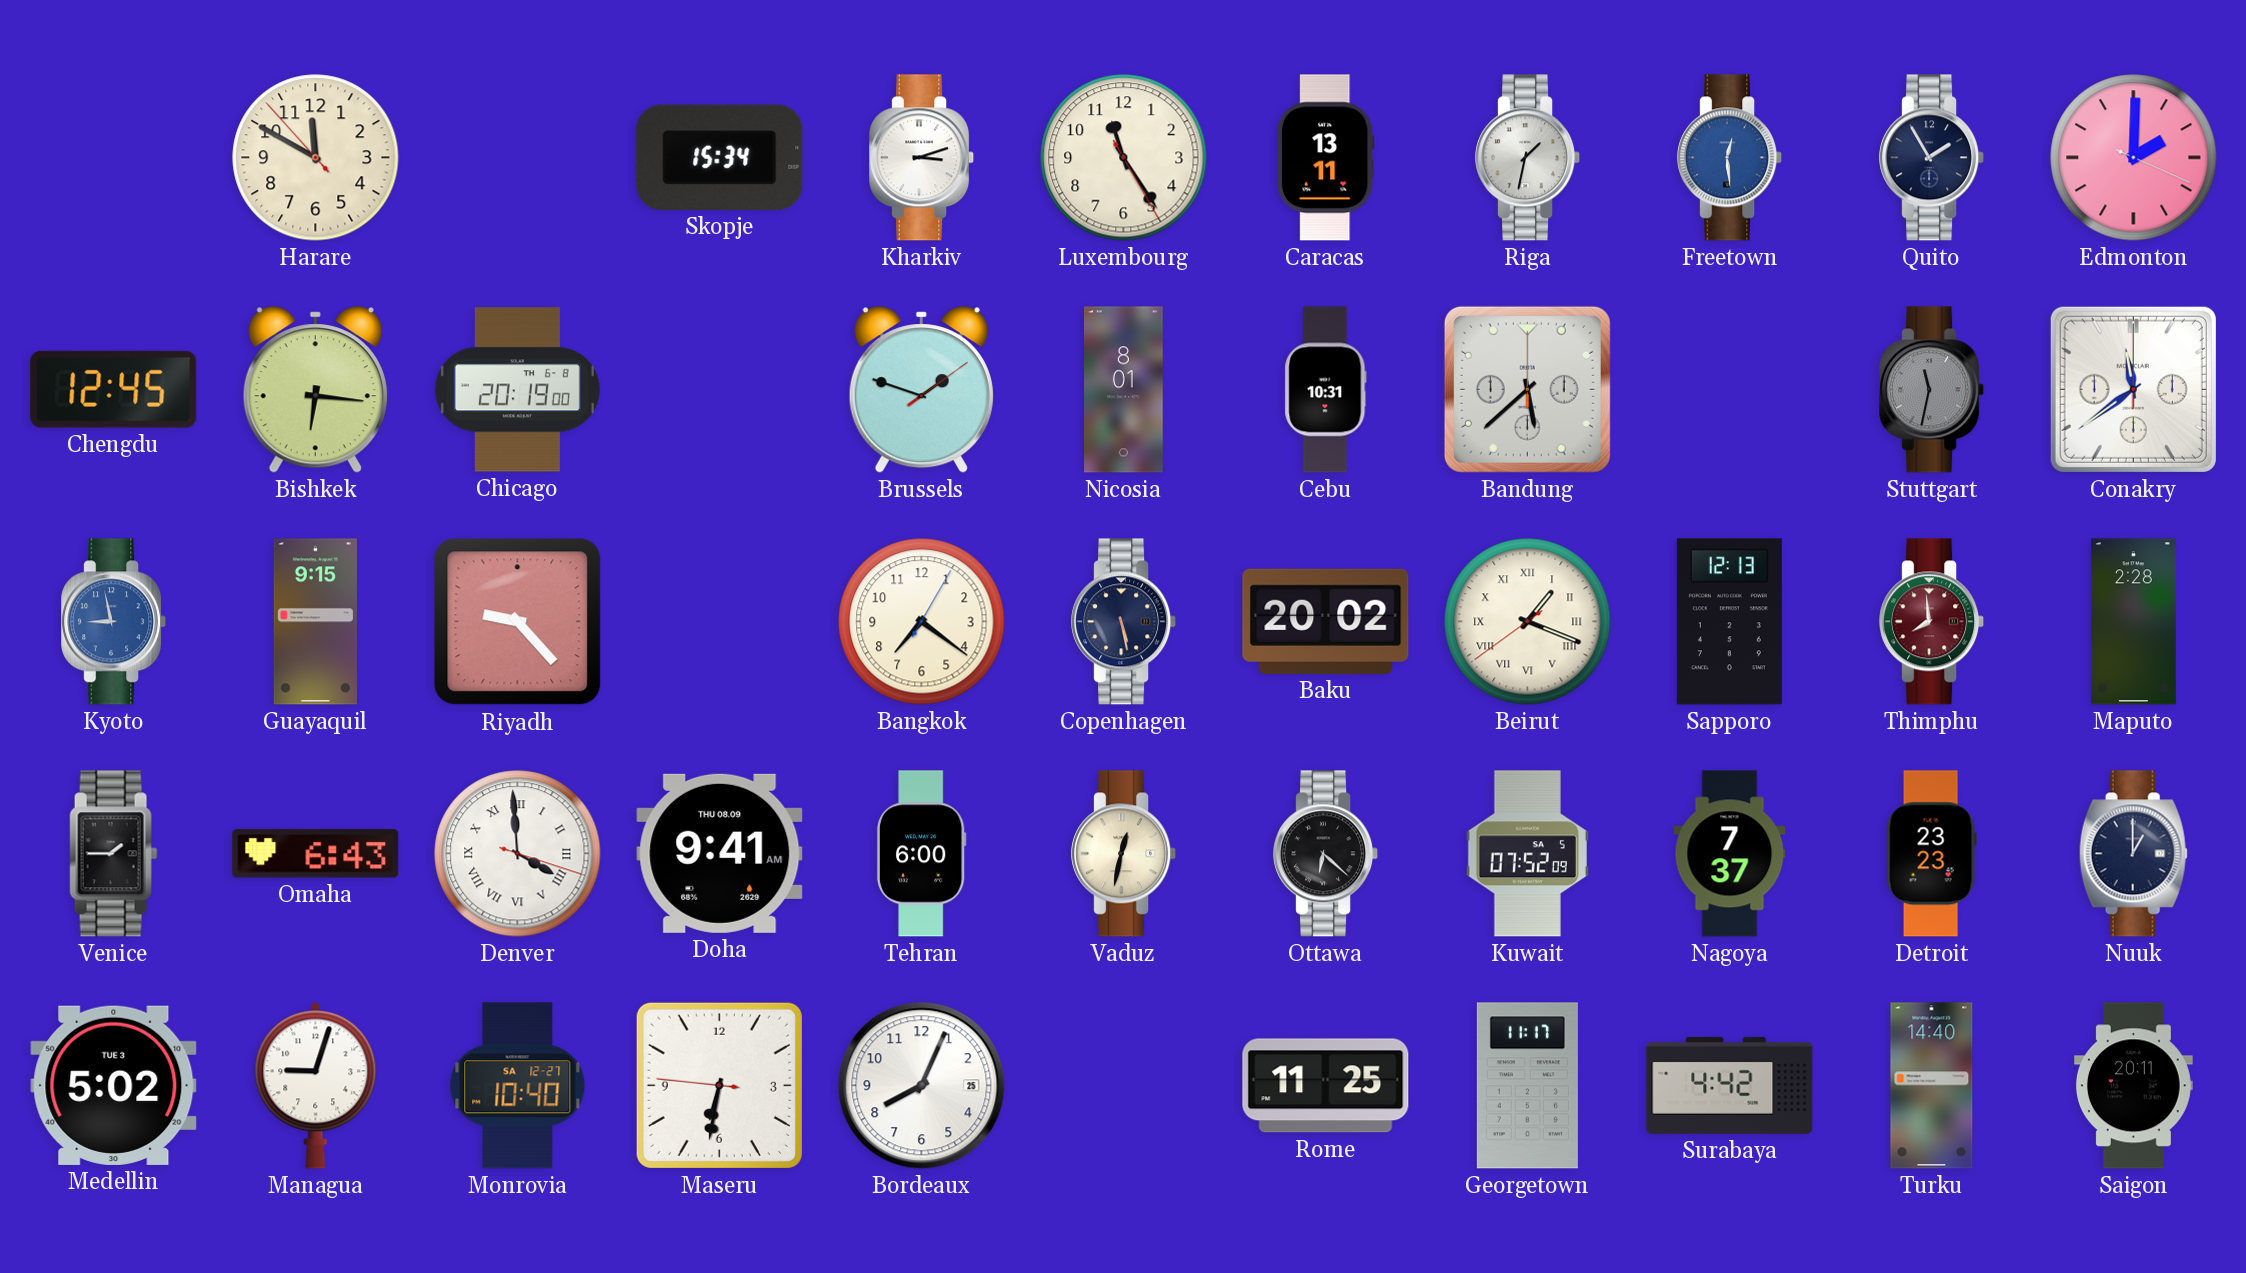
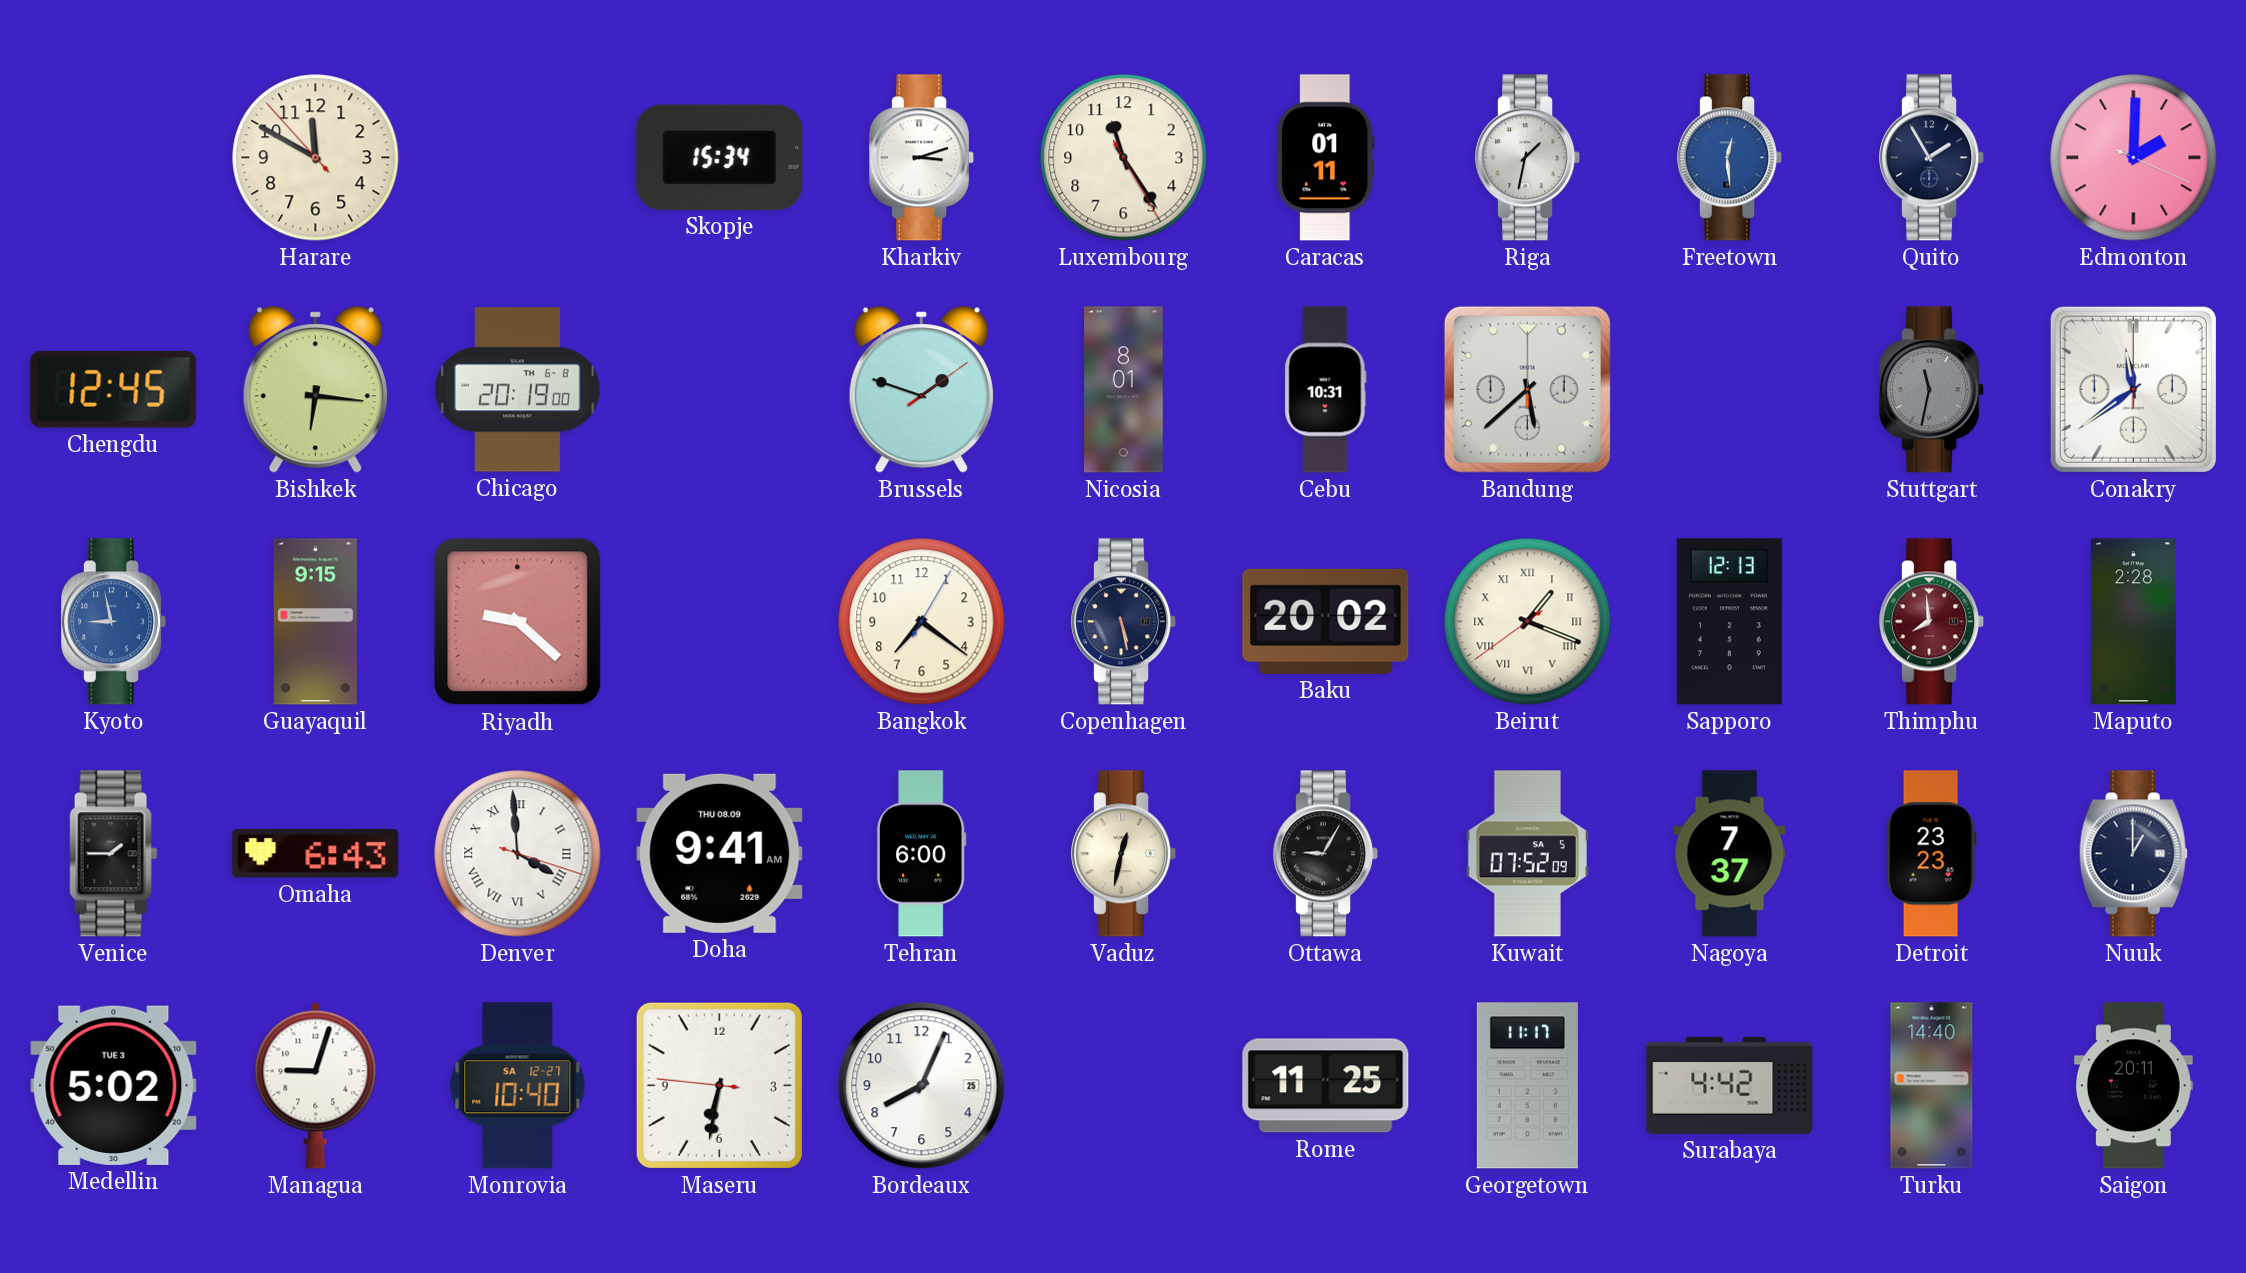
Caracas: 13:11 -> 01:11 (1325, 158)
Riyadh: 9:23 -> 9:22 (518, 622)
Ottawa: 6:22 -> 9:05 (1326, 854)
